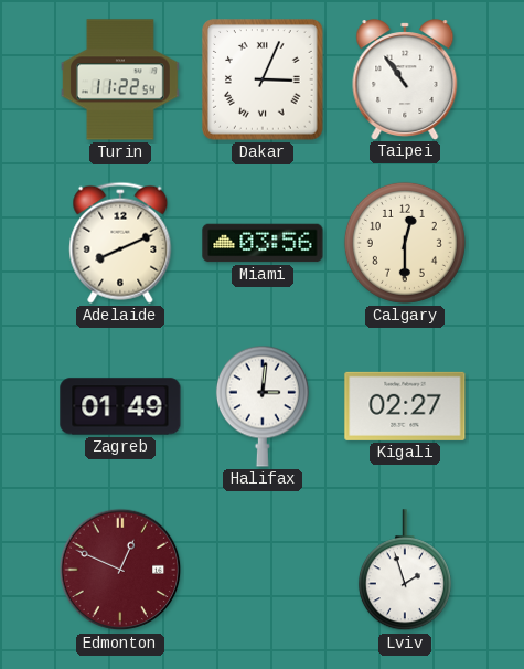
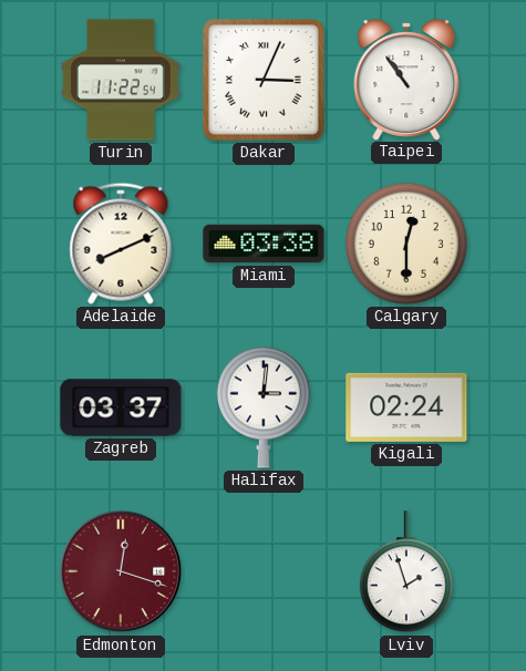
Miami: 03:56 -> 03:38 (264, 244)
Zagreb: 01:49 -> 03:37 (121, 407)
Kigali: 02:27 -> 02:24 (406, 407)
Edmonton: 12:49 -> 12:18 (121, 571)
